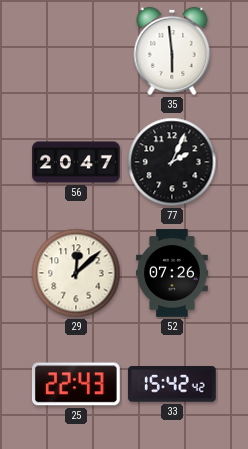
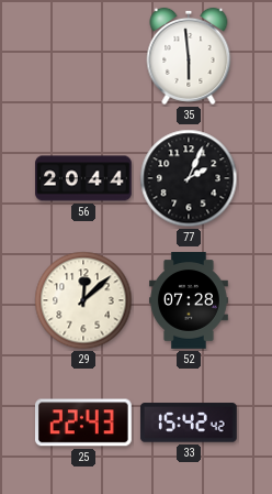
56: 20:47 -> 20:44 (83, 178)
52: 07:26 -> 07:28 (190, 300)
